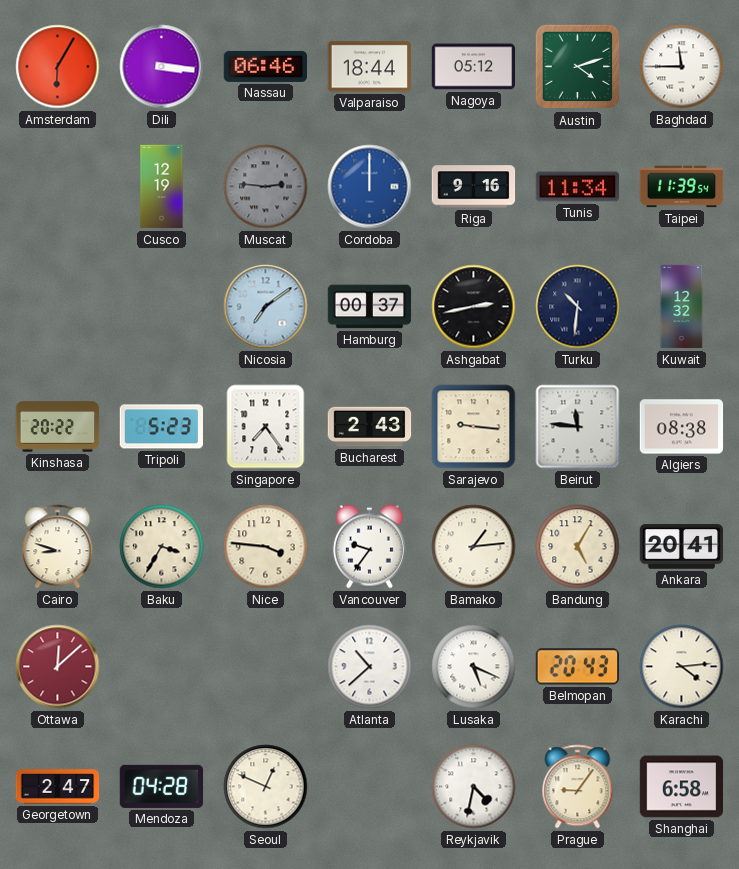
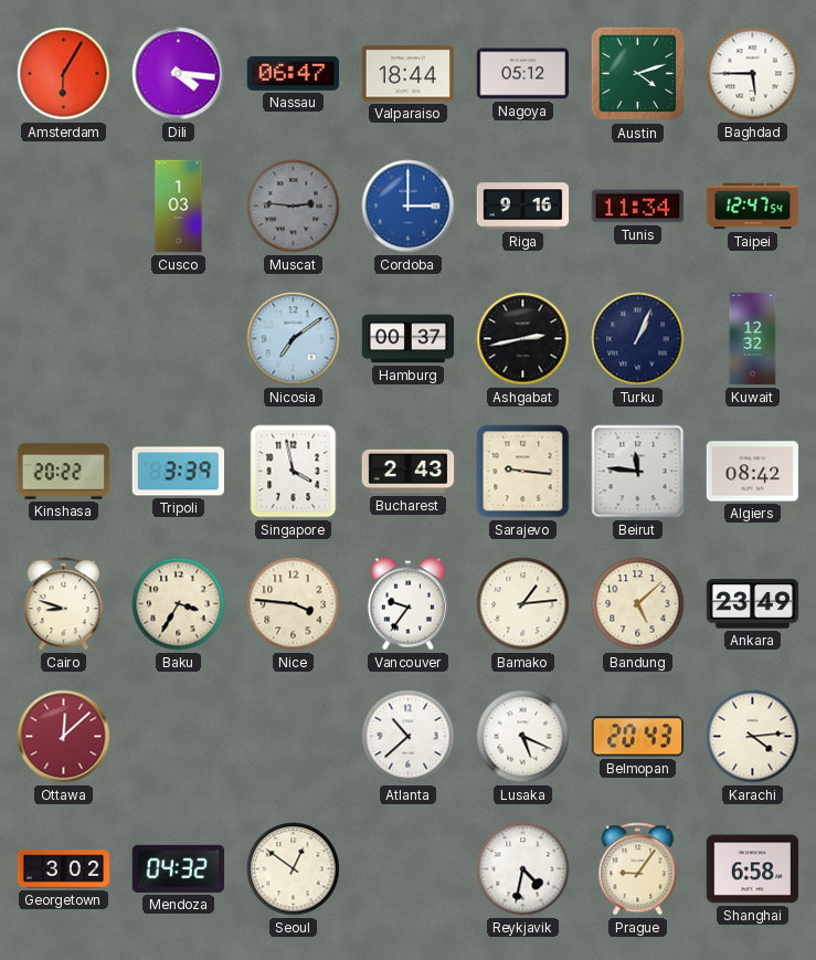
Dili: 3:16 -> 4:16 (179, 74)
Nassau: 06:46 -> 06:47 (294, 73)
Baghdad: 11:45 -> 5:45 (753, 74)
Cusco: 12:19 -> 1:03 (179, 207)
Cordoba: 12:00 -> 3:00 (409, 207)
Taipei: 11:39 -> 12:47 (753, 207)
Turku: 10:31 -> 1:04 (638, 339)
Tripoli: 5:23 -> 3:39 (178, 472)
Singapore: 7:24 -> 3:58 (294, 472)
Algiers: 08:38 -> 08:42 (753, 472)
Bandung: 5:05 -> 5:08 (638, 604)
Ankara: 20:41 -> 23:49 (753, 604)
Georgetown: 2:47 -> 3:02 (64, 869)
Mendoza: 04:28 -> 04:32 (179, 868)
Seoul: 12:49 -> 12:51 (294, 869)
